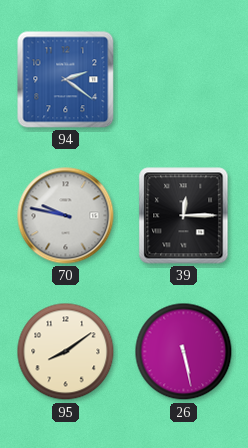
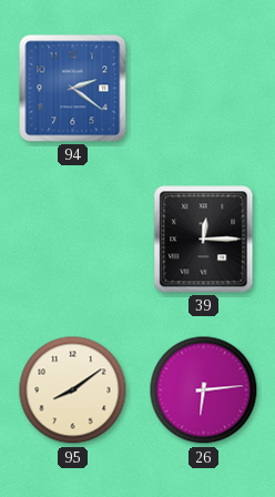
70: 9:47 -> none (66, 216)
26: 5:28 -> 6:14 (204, 390)
